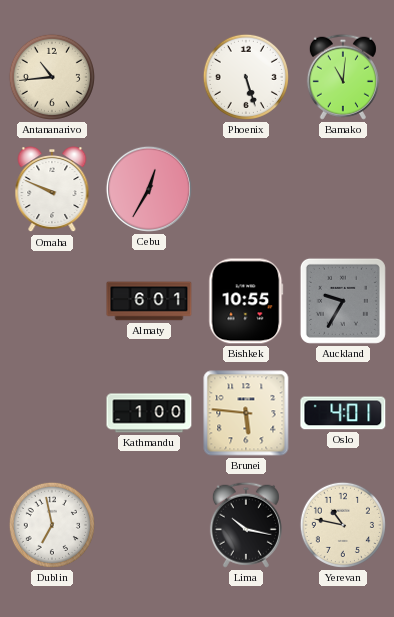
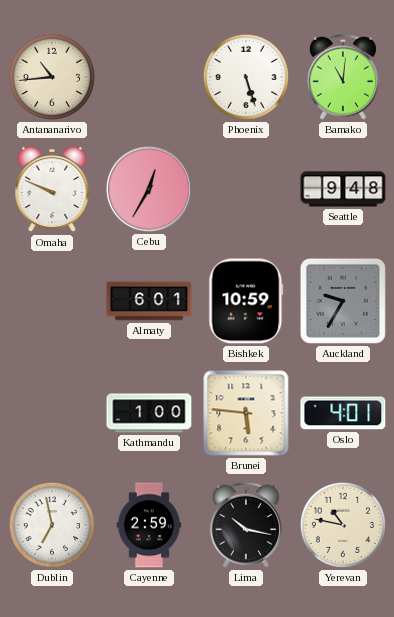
Seattle: none -> 9:48 (343, 189)
Bishkek: 10:55 -> 10:59 (246, 301)
Cayenne: none -> 2:59 (149, 525)
